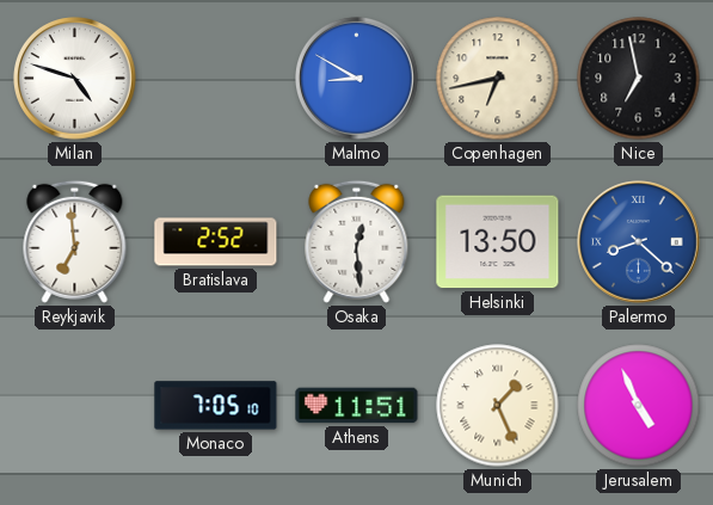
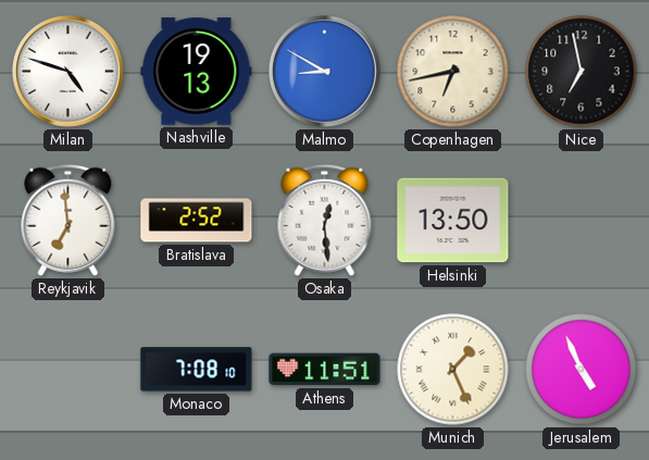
Nashville: none -> 19:13 (197, 72)
Palermo: 8:22 -> none (639, 242)
Monaco: 7:05 -> 7:08 (197, 370)
